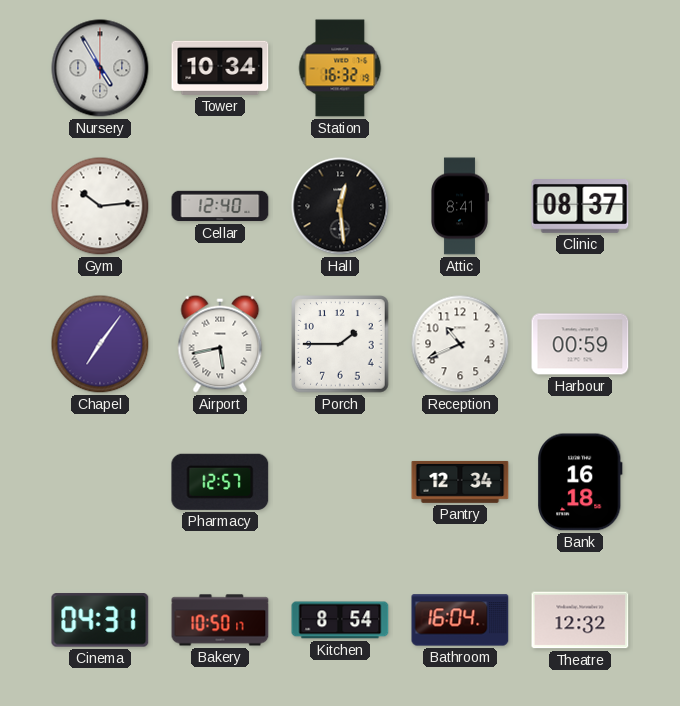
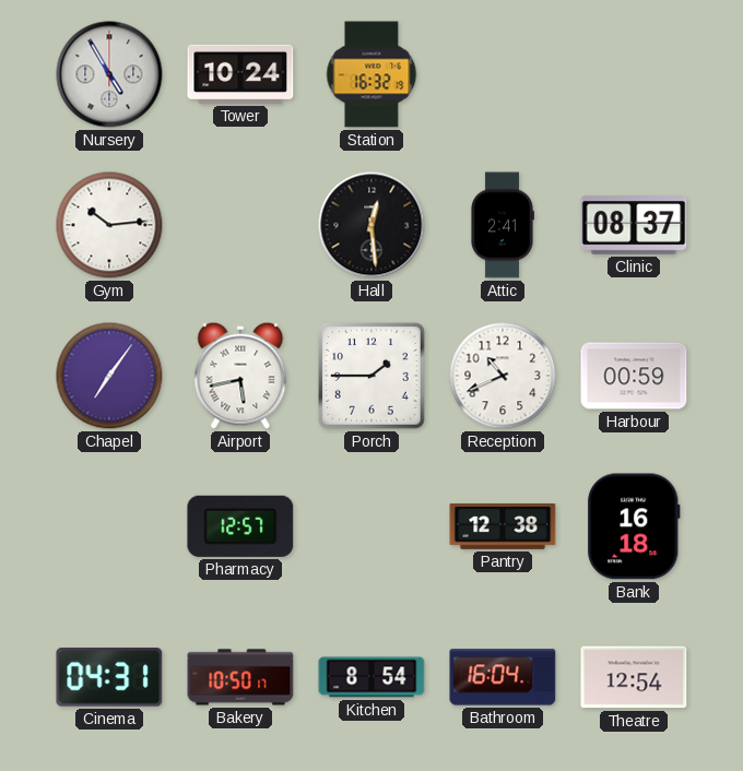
Tower: 10:34 -> 10:24 (240, 74)
Cellar: 12:40 -> none (220, 206)
Attic: 8:41 -> 2:41 (503, 225)
Pantry: 12:34 -> 12:38 (503, 526)
Theatre: 12:32 -> 12:54 (634, 677)
